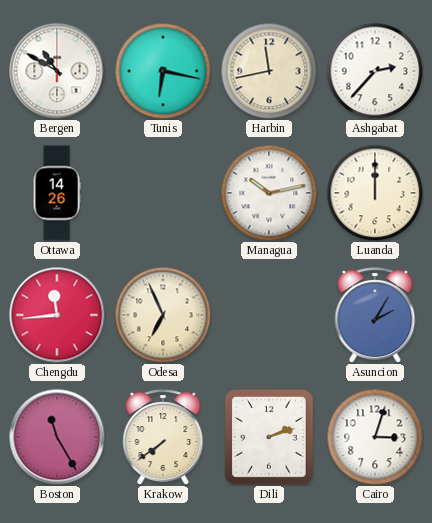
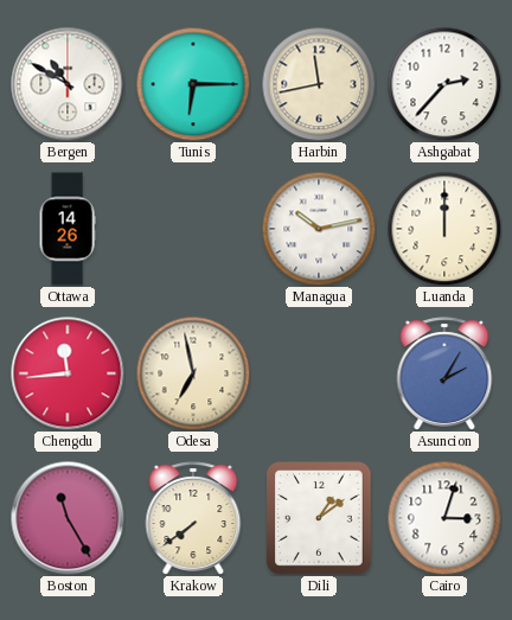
Tunis: 6:17 -> 6:15 (193, 84)
Odesa: 6:56 -> 6:58 (193, 373)
Dili: 2:12 -> 1:09 (319, 518)
